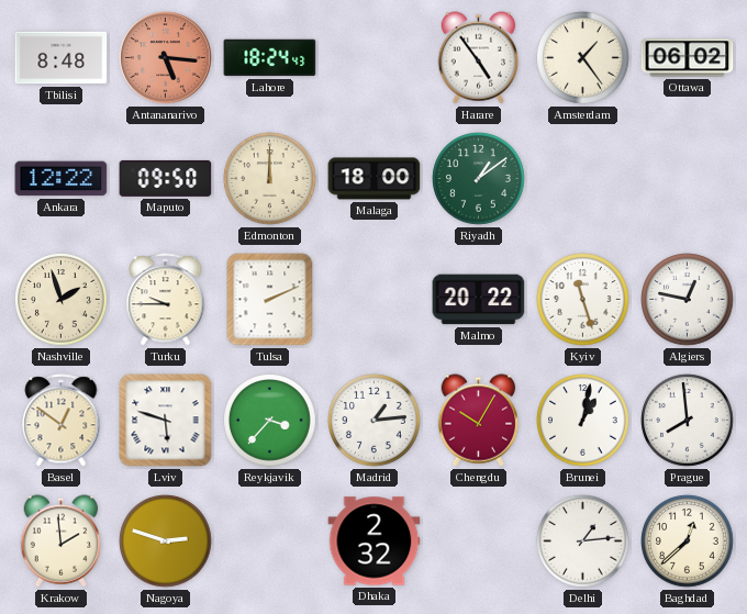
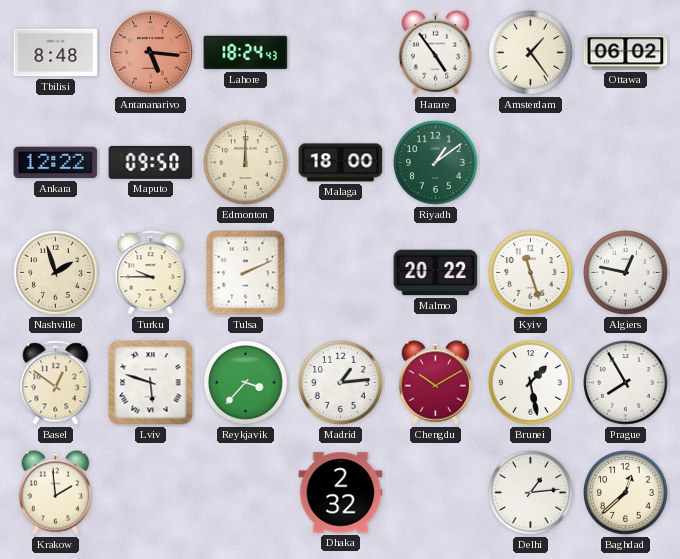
Chengdu: 10:05 -> 10:10 (436, 383)
Brunei: 1:02 -> 1:28 (531, 383)
Prague: 7:59 -> 7:55 (626, 383)
Nagoya: 2:48 -> none (166, 542)
